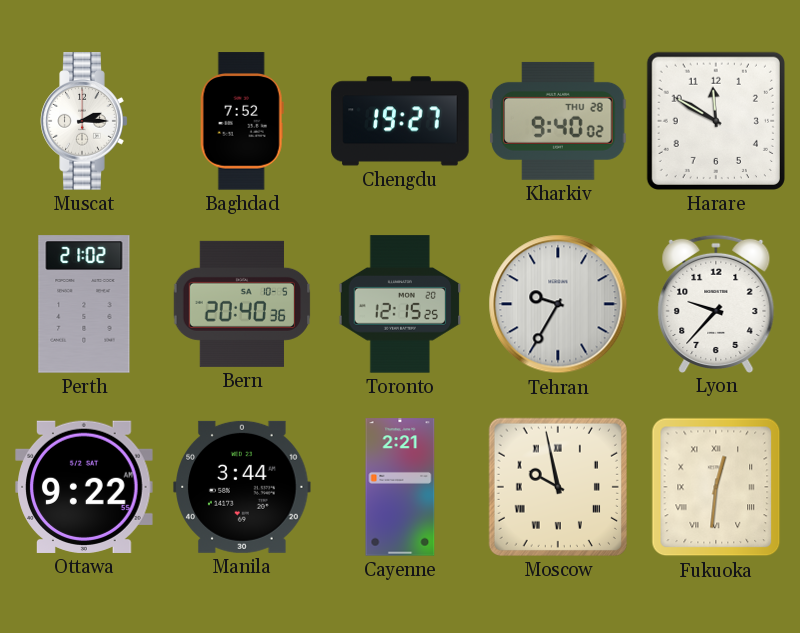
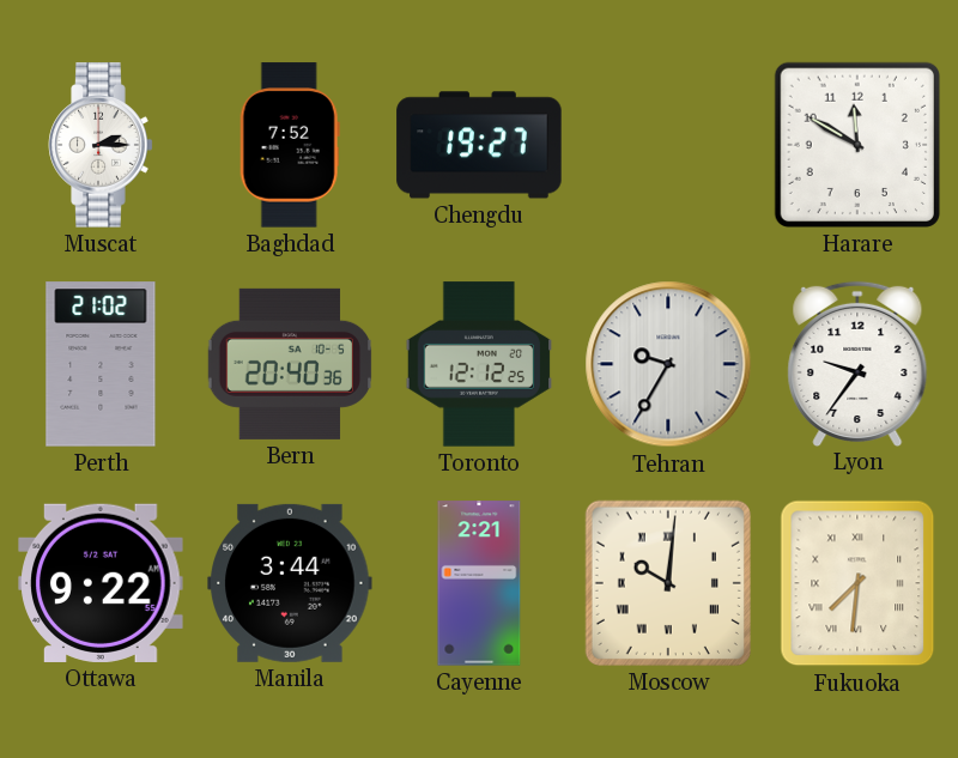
Kharkiv: 9:40 -> none (558, 121)
Toronto: 12:15 -> 12:12 (479, 364)
Lyon: 9:37 -> 9:36 (857, 363)
Moscow: 9:58 -> 10:01 (668, 583)
Fukuoka: 12:31 -> 7:31 (857, 583)
